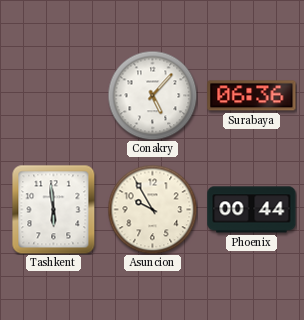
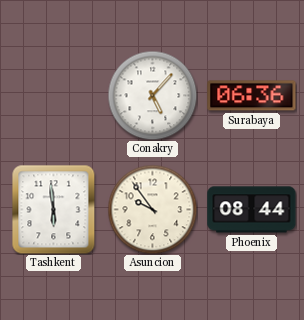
Asuncion: 9:55 -> 9:54 (152, 209)
Phoenix: 00:44 -> 08:44 (252, 210)
